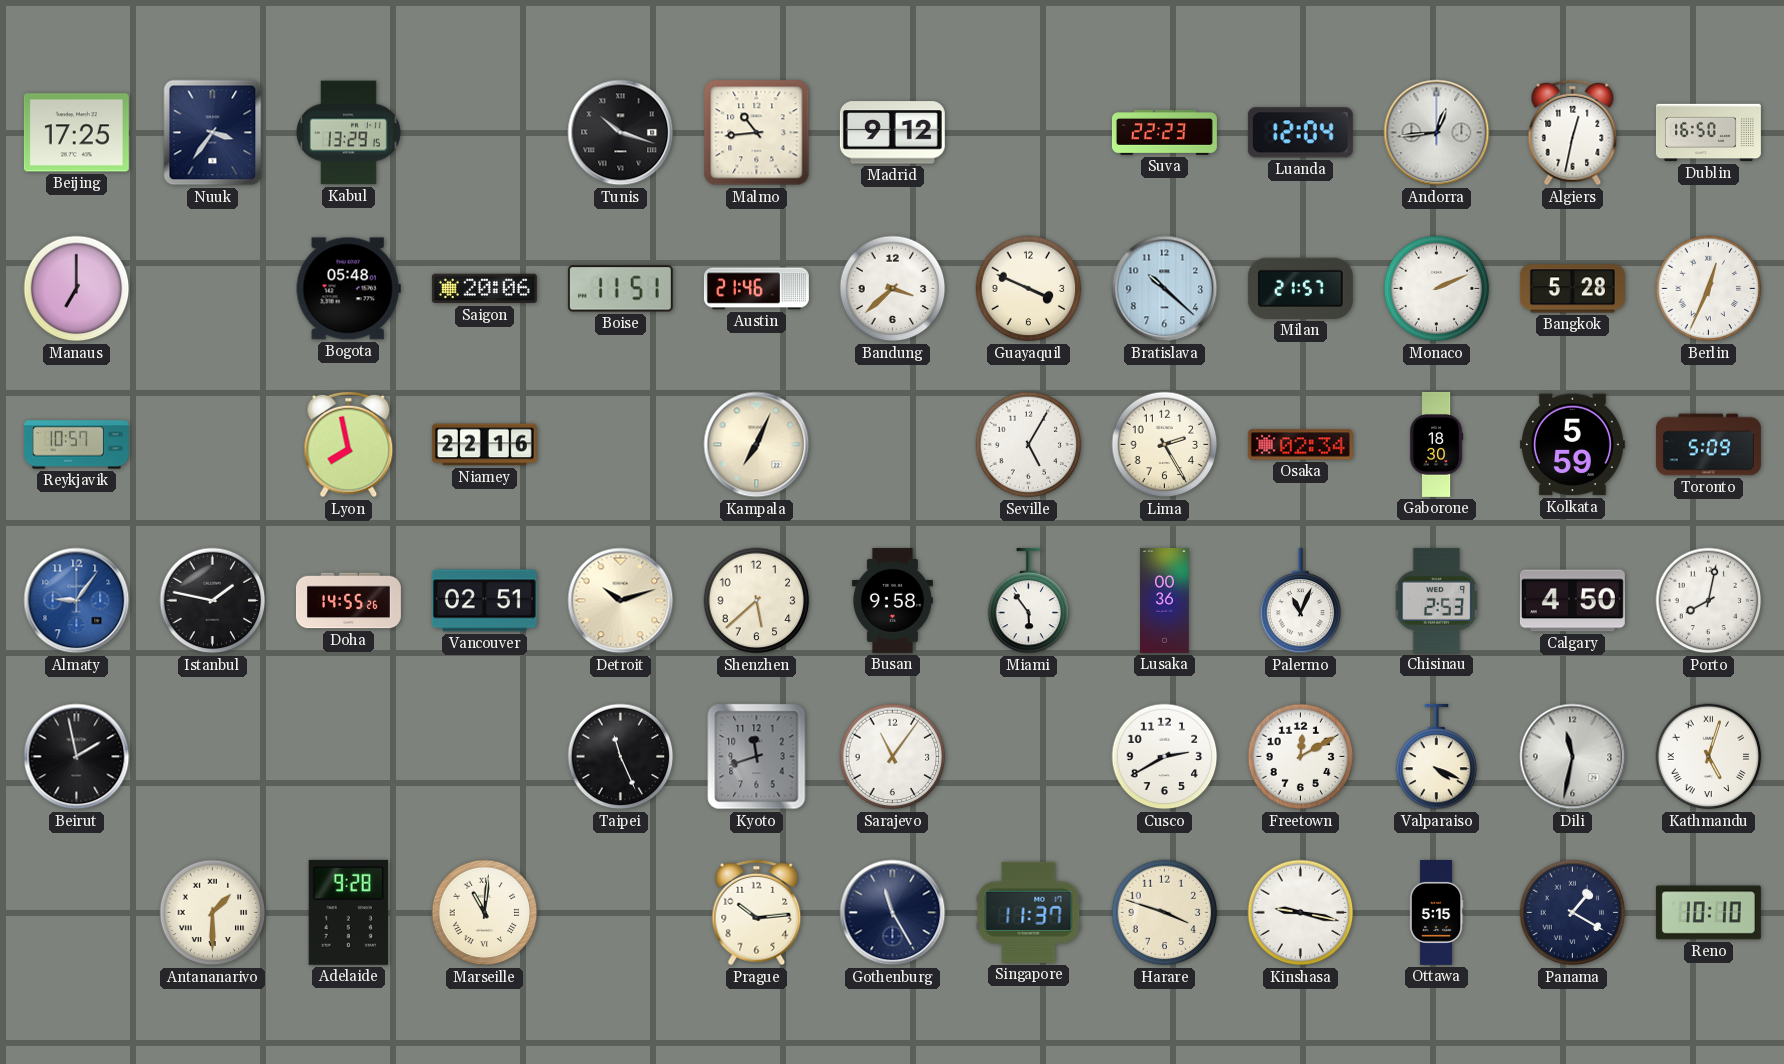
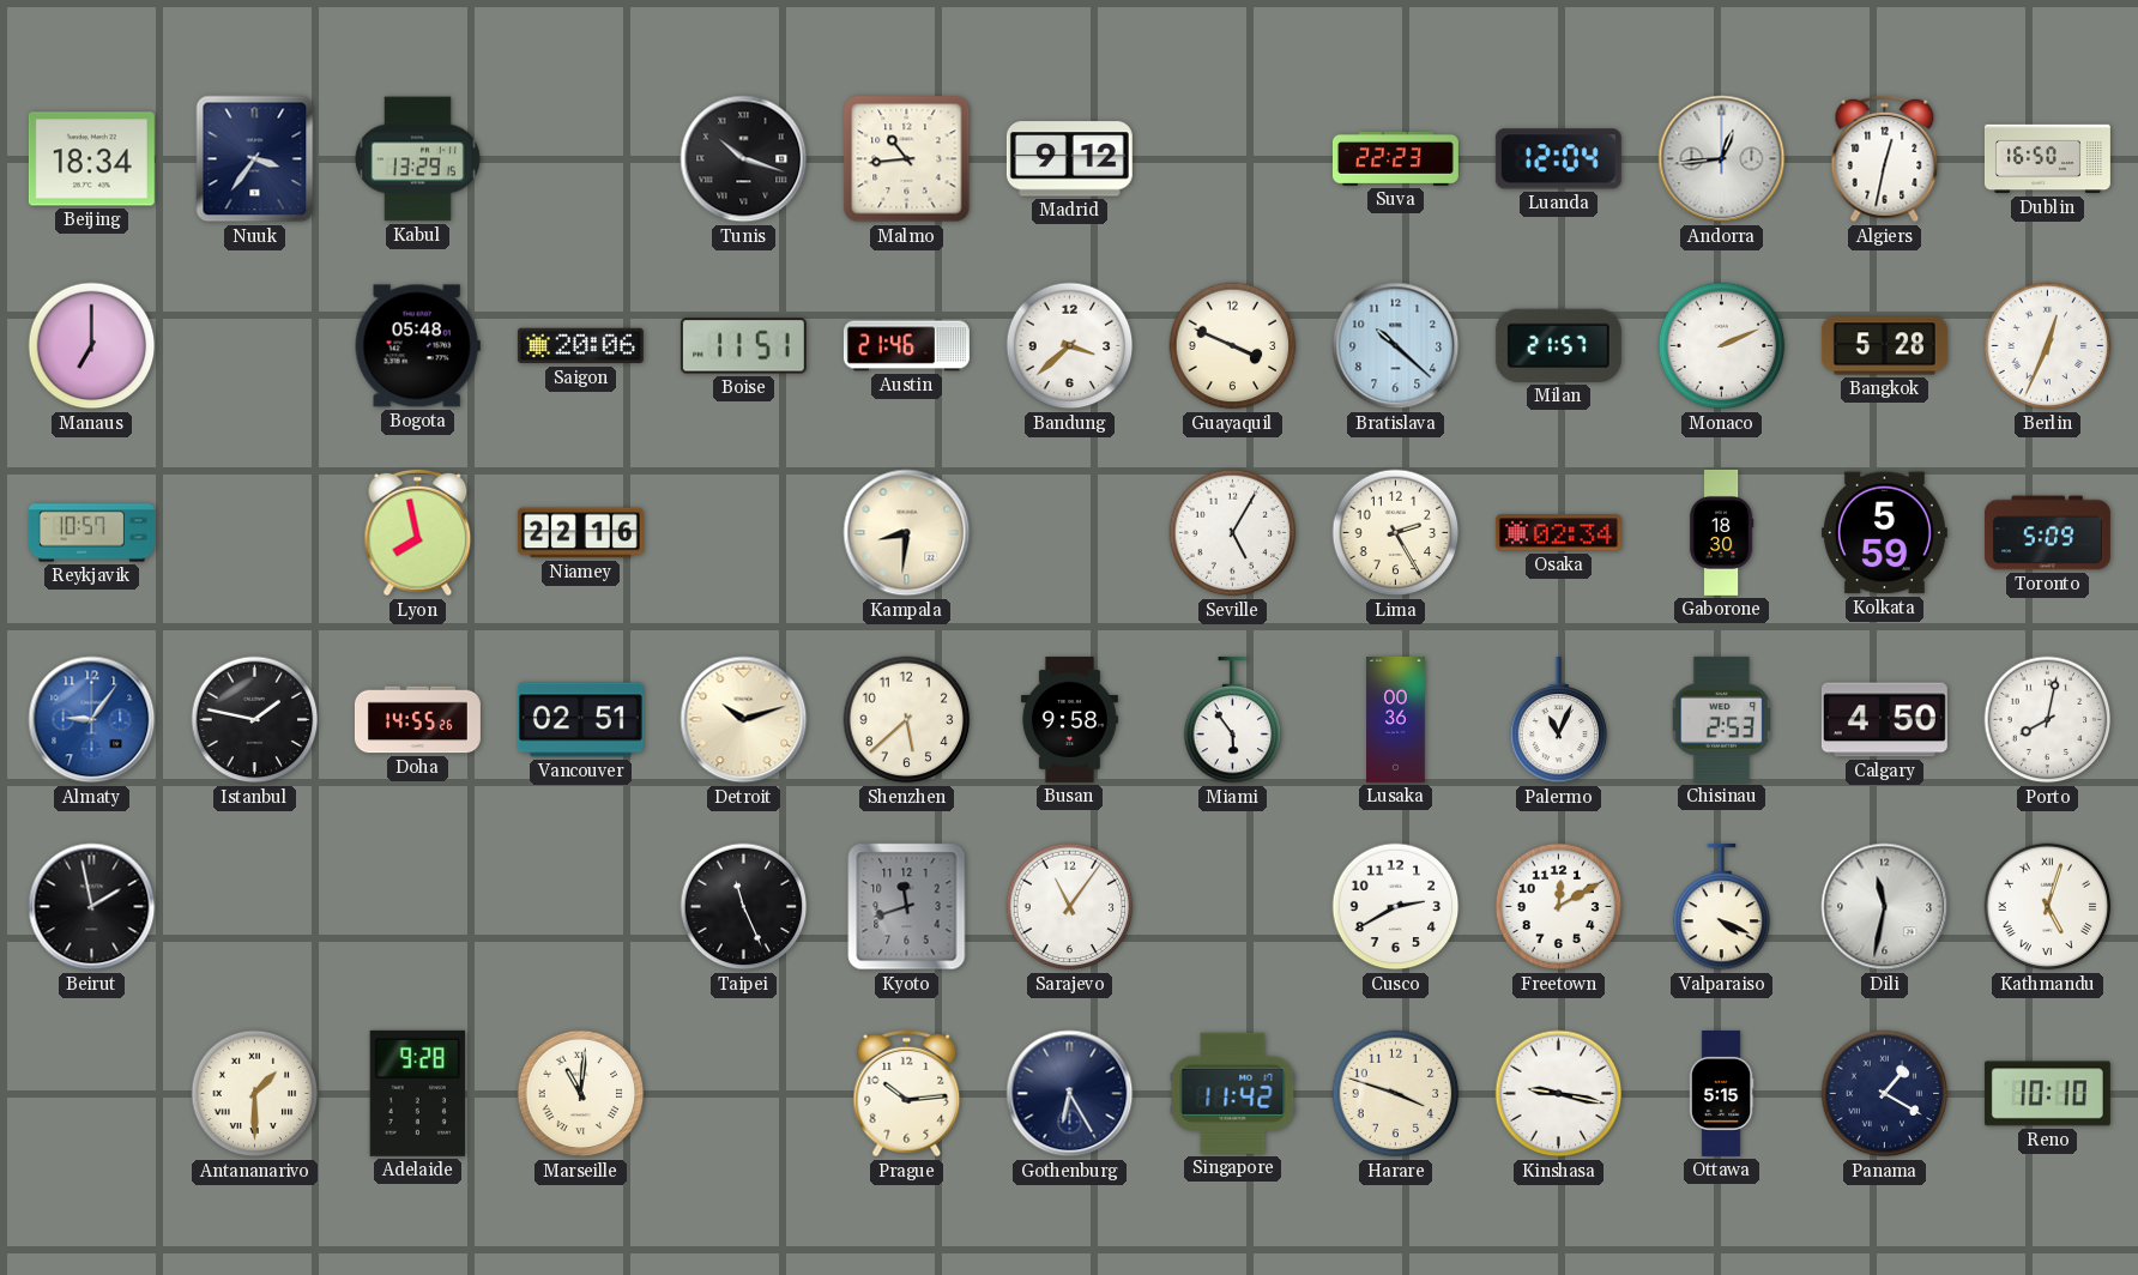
Beijing: 17:25 -> 18:34 (91, 159)
Kampala: 7:04 -> 8:31 (907, 533)
Gothenburg: 11:25 -> 6:25 (1070, 1094)
Singapore: 11:37 -> 11:42 (1233, 1093)
